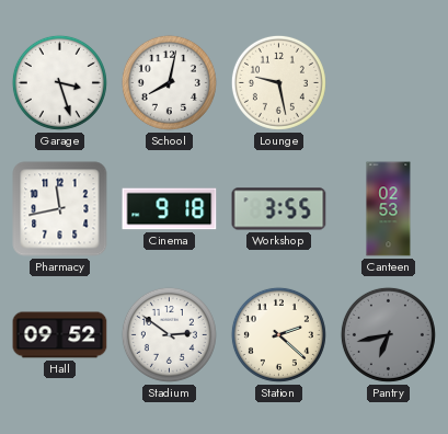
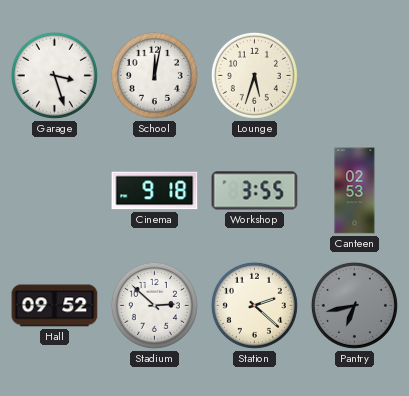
School: 8:02 -> 12:02 (154, 75)
Lounge: 9:28 -> 5:33 (254, 75)
Pharmacy: 11:43 -> none (60, 209)
Stadium: 2:51 -> 2:52 (154, 305)
